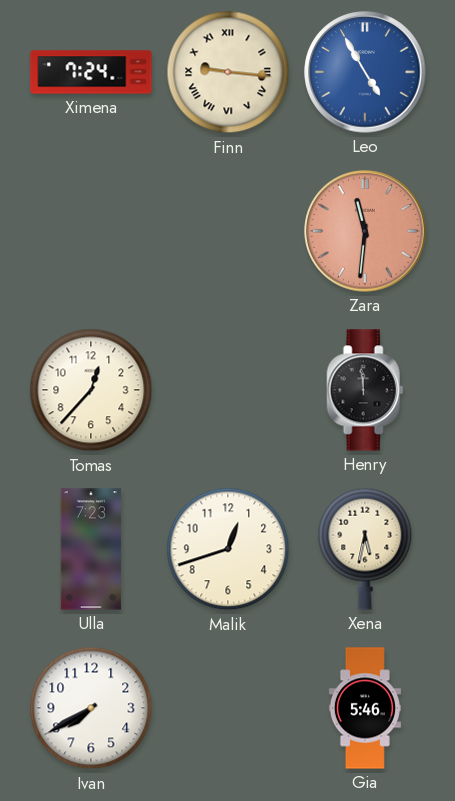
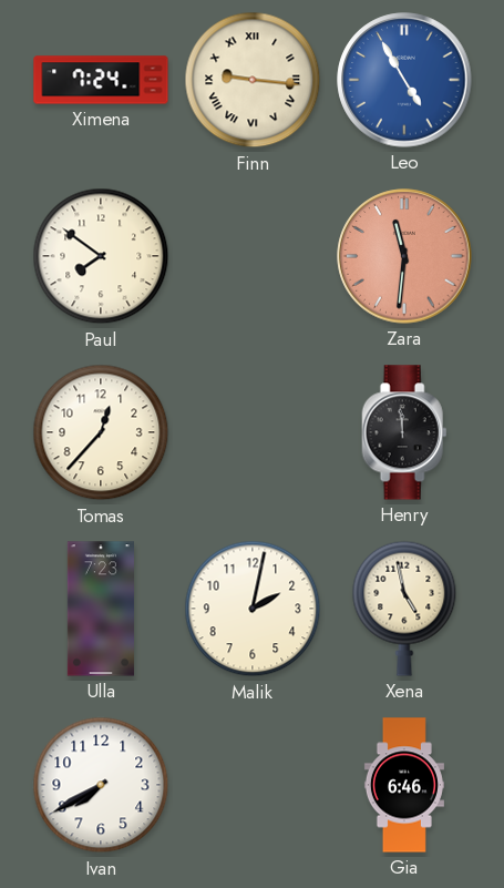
Paul: none -> 7:51 (101, 256)
Malik: 12:42 -> 2:02 (253, 609)
Xena: 5:32 -> 4:58 (404, 609)
Gia: 5:46 -> 6:46 (404, 785)
